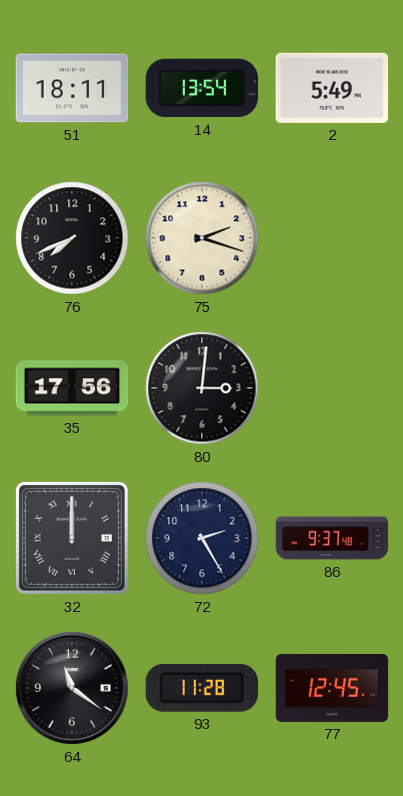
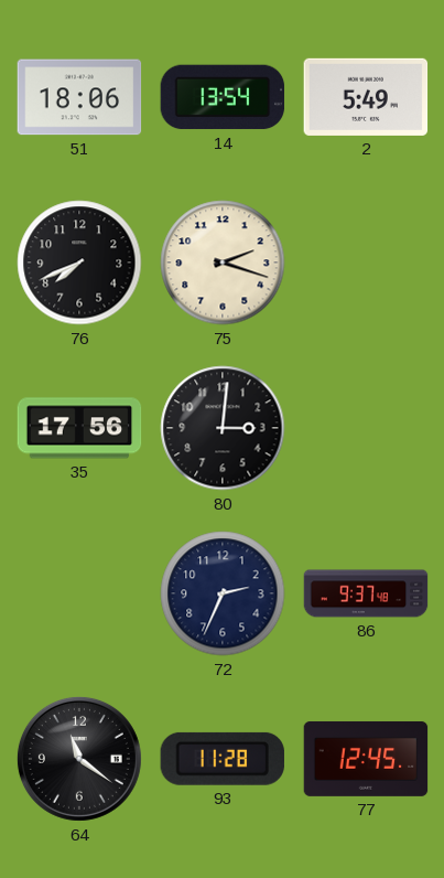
51: 18:11 -> 18:06 (79, 97)
32: 12:00 -> none (72, 538)
72: 2:25 -> 2:34 (223, 593)
